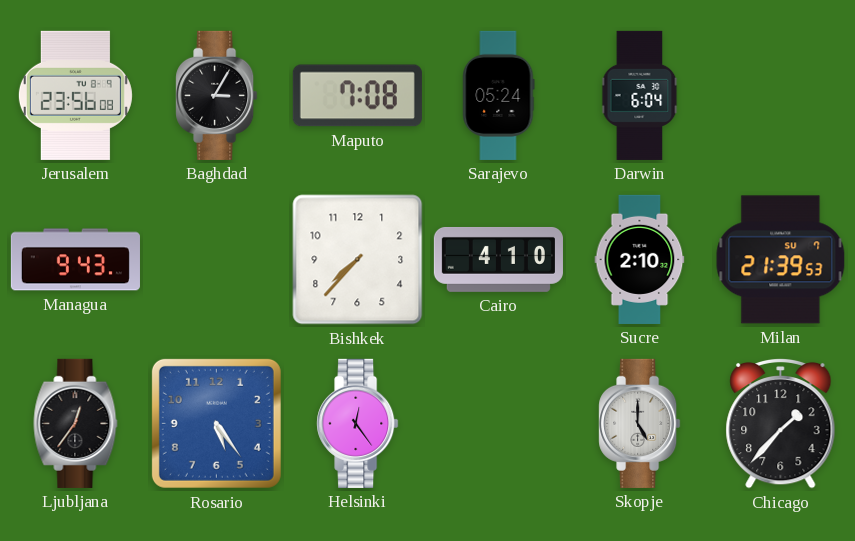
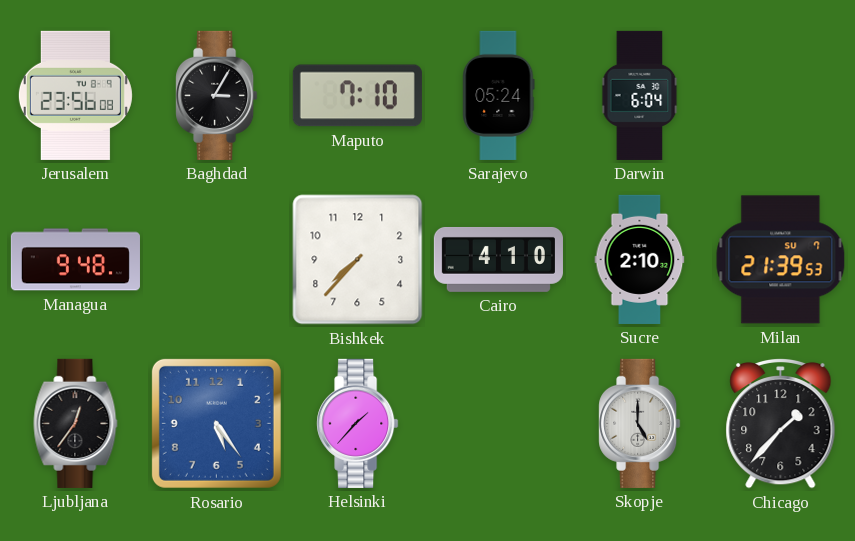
Maputo: 7:08 -> 7:10 (357, 96)
Managua: 9:43 -> 9:48 (75, 260)
Helsinki: 12:24 -> 1:37 (358, 423)
